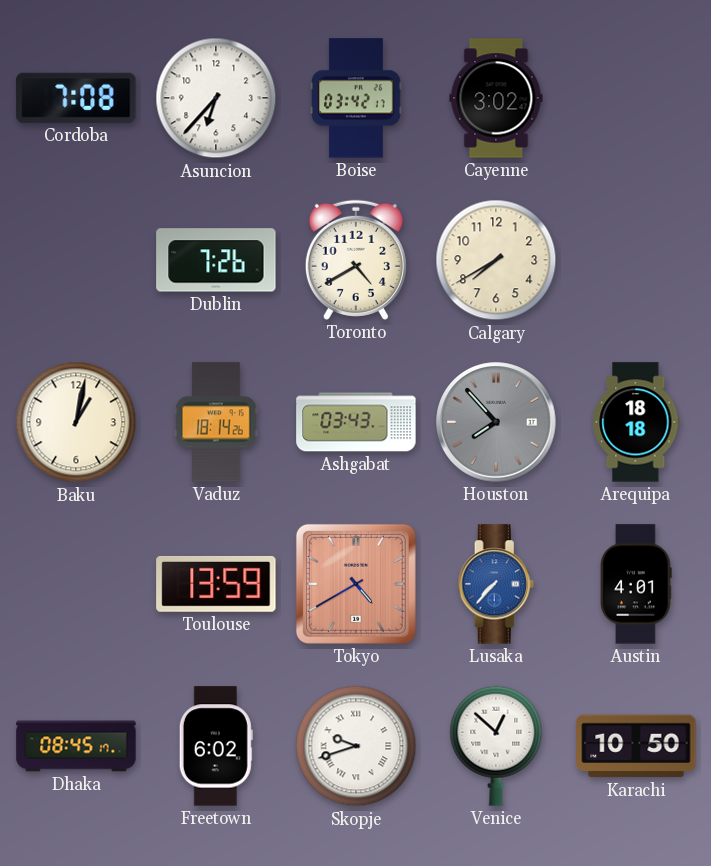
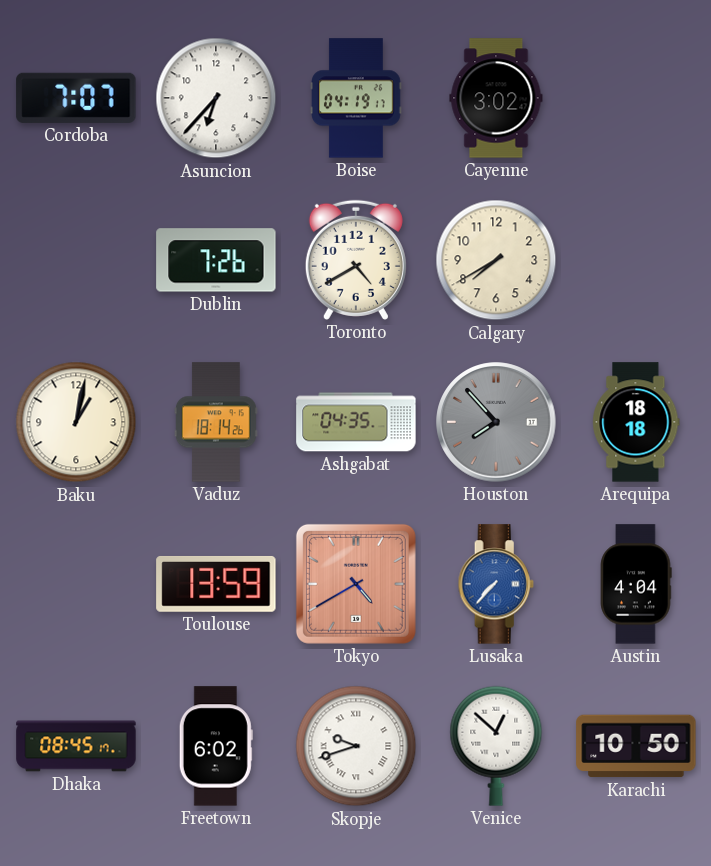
Cordoba: 7:08 -> 7:07 (76, 98)
Boise: 03:42 -> 04:19 (357, 98)
Ashgabat: 03:43 -> 04:35 (356, 422)
Austin: 4:01 -> 4:04 (636, 584)
